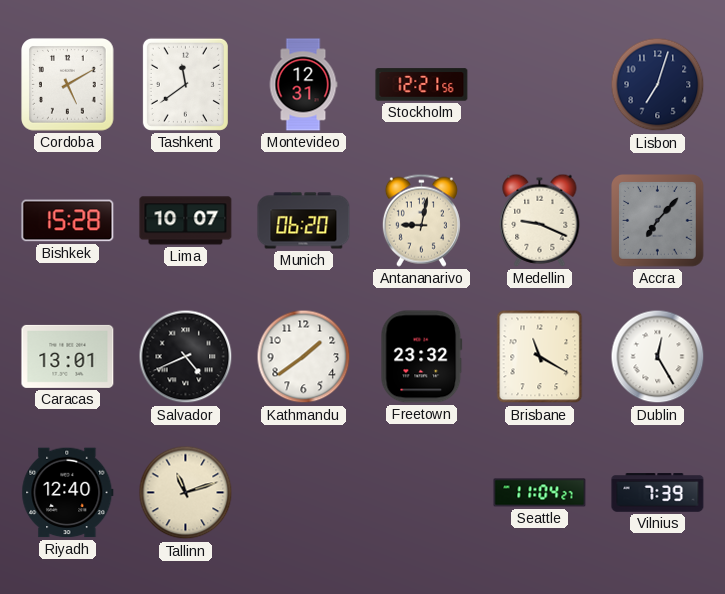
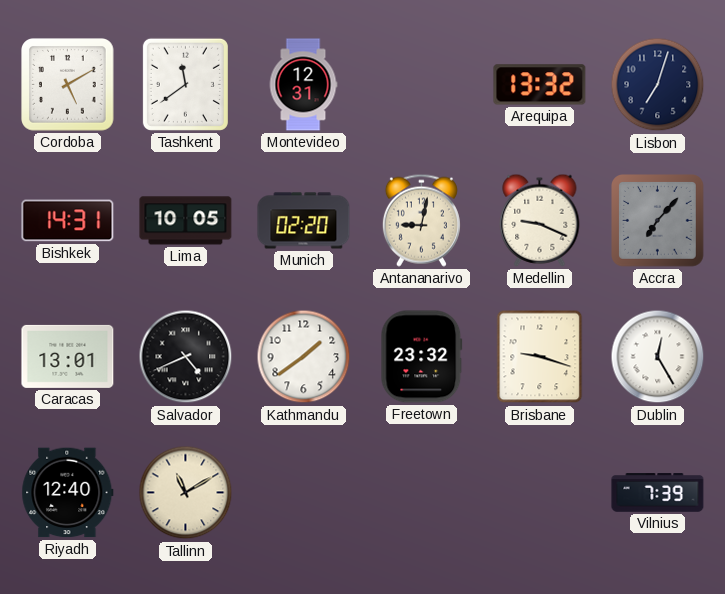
Stockholm: 12:21 -> none (422, 85)
Arequipa: none -> 13:32 (540, 85)
Bishkek: 15:28 -> 14:31 (68, 221)
Lima: 10:07 -> 10:05 (186, 221)
Munich: 06:20 -> 02:20 (304, 221)
Brisbane: 11:20 -> 9:18 (540, 357)
Tallinn: 11:12 -> 11:10 (186, 493)
Seattle: 11:04 -> none (540, 493)
